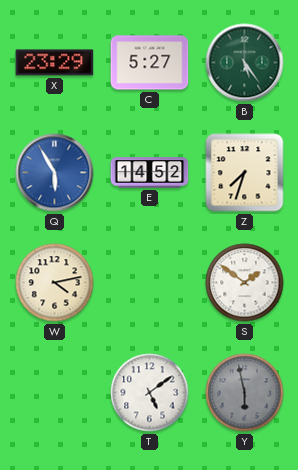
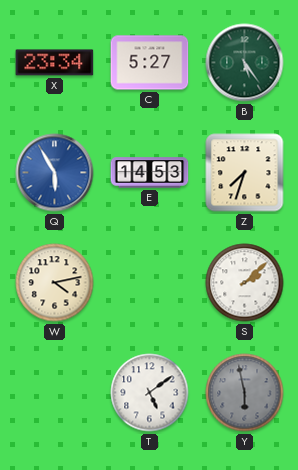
X: 23:29 -> 23:34 (55, 63)
E: 14:52 -> 14:53 (150, 173)
S: 1:51 -> 2:08 (245, 283)
